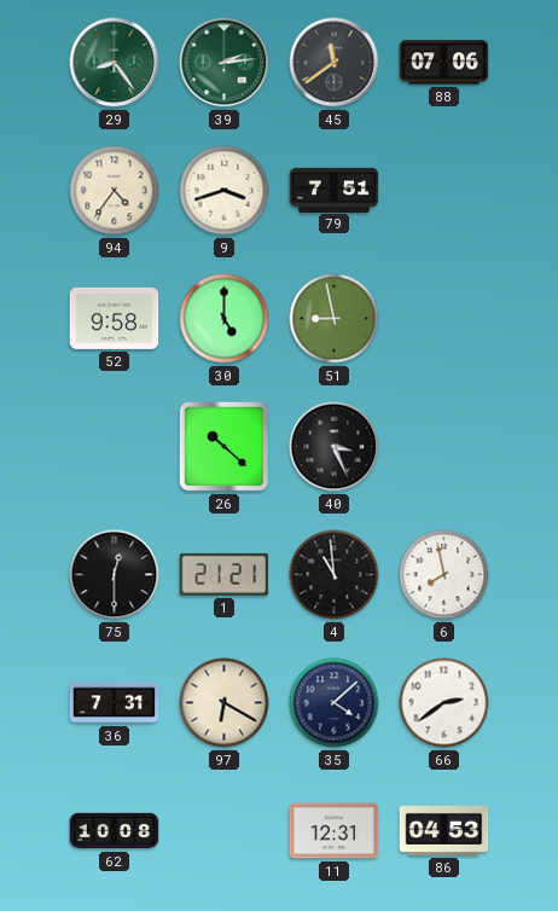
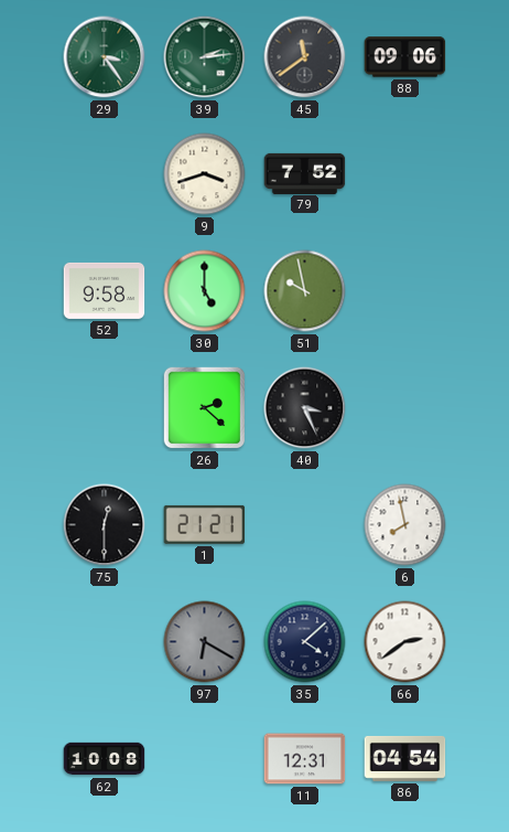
29: 8:24 -> 3:24 (105, 57)
88: 07:06 -> 09:06 (405, 57)
94: 4:36 -> none (115, 191)
79: 7:51 -> 7:52 (305, 173)
51: 8:58 -> 9:58 (305, 291)
26: 10:22 -> 2:22 (205, 408)
4: 10:59 -> none (335, 575)
36: 7:31 -> none (115, 703)
97 dial: cream -> grey (205, 642)
86: 04:53 -> 04:54 (405, 758)
